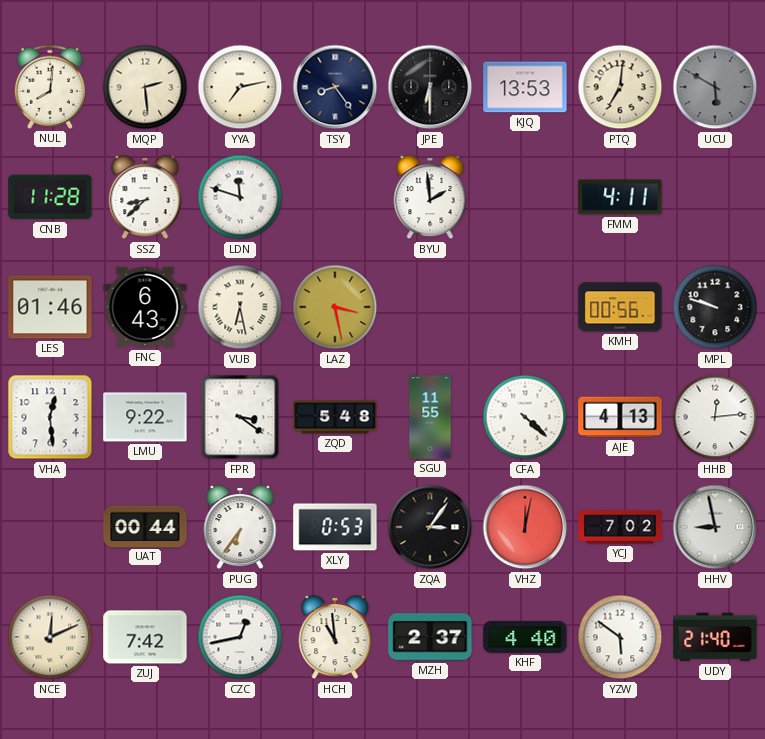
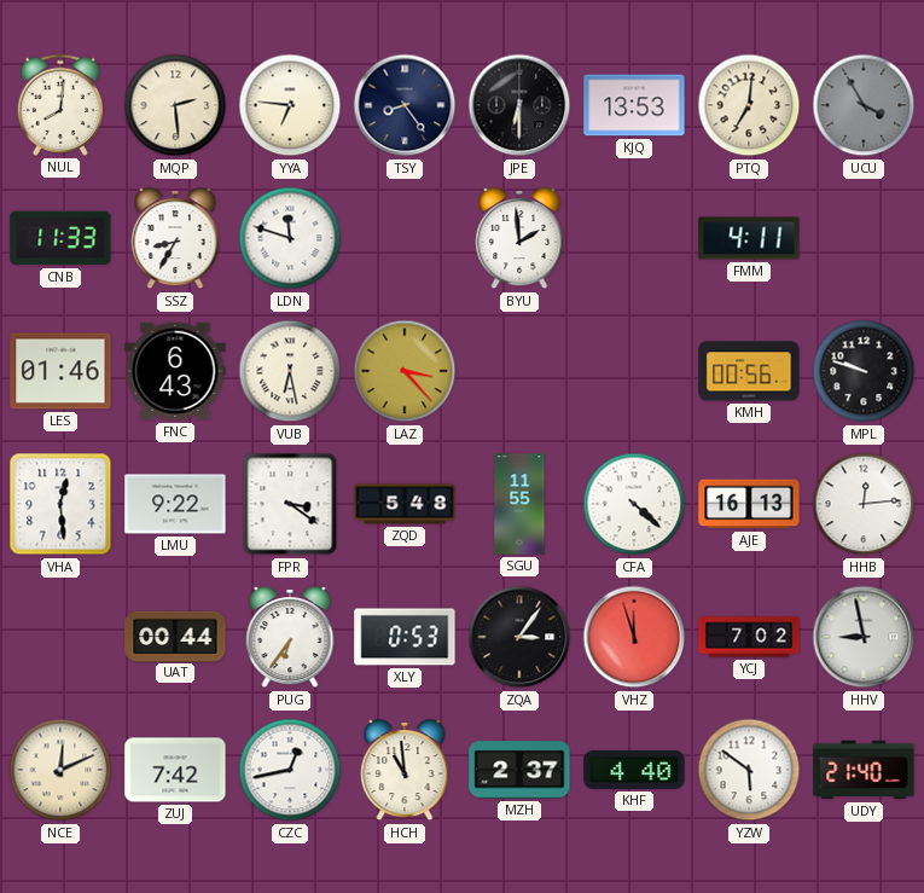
YYA: 7:13 -> 6:46 (290, 105)
UCU: 5:50 -> 3:55 (864, 105)
CNB: 11:28 -> 11:33 (60, 238)
SSZ: 8:38 -> 8:35 (175, 239)
LAZ: 3:28 -> 3:23 (405, 371)
AJE: 4:13 -> 16:13 (749, 504)
VHZ: 12:02 -> 11:57 (634, 637)
